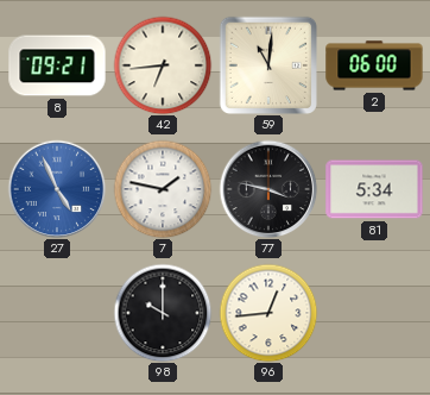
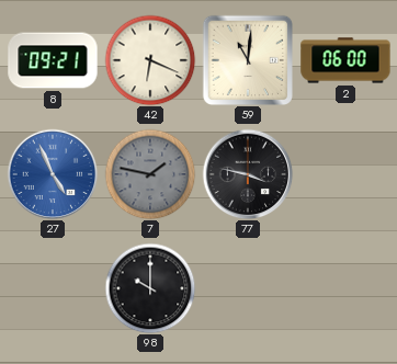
42: 6:44 -> 6:19 (150, 60)
7 dial: white -> grey (150, 174)
81: 5:34 -> none (374, 189)
96: 12:44 -> none (268, 313)
